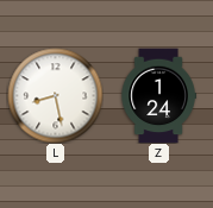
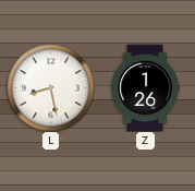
Z: 1:24 -> 1:26 (145, 87)
